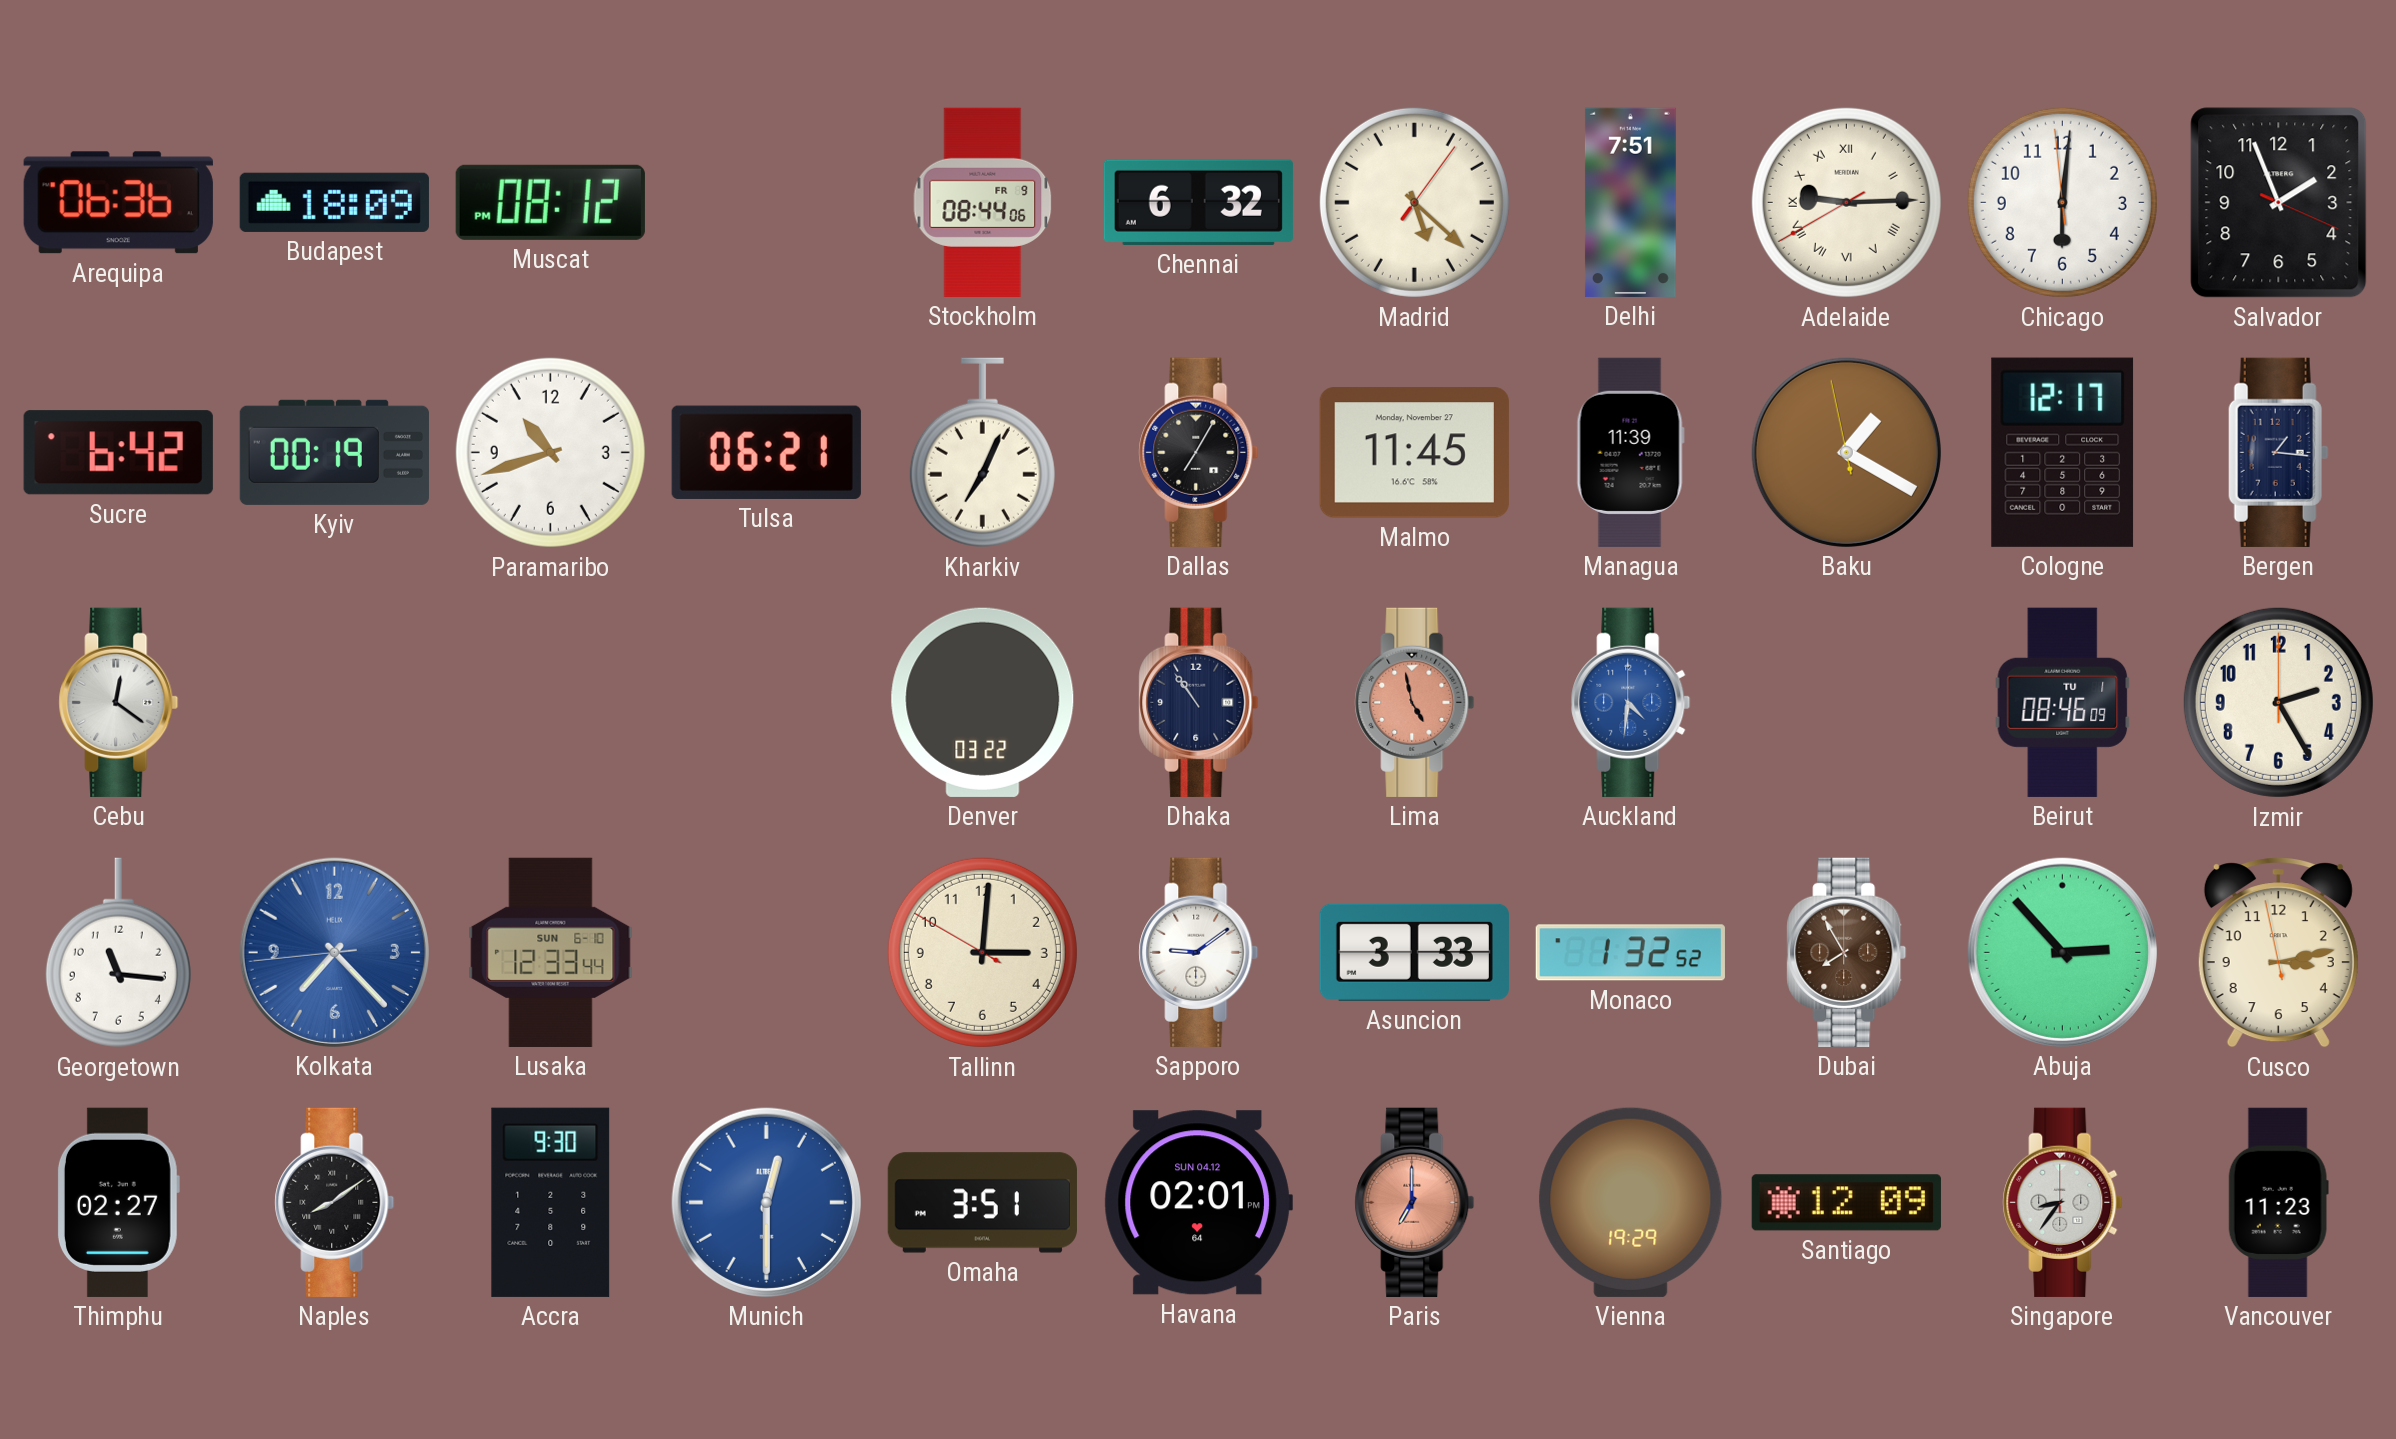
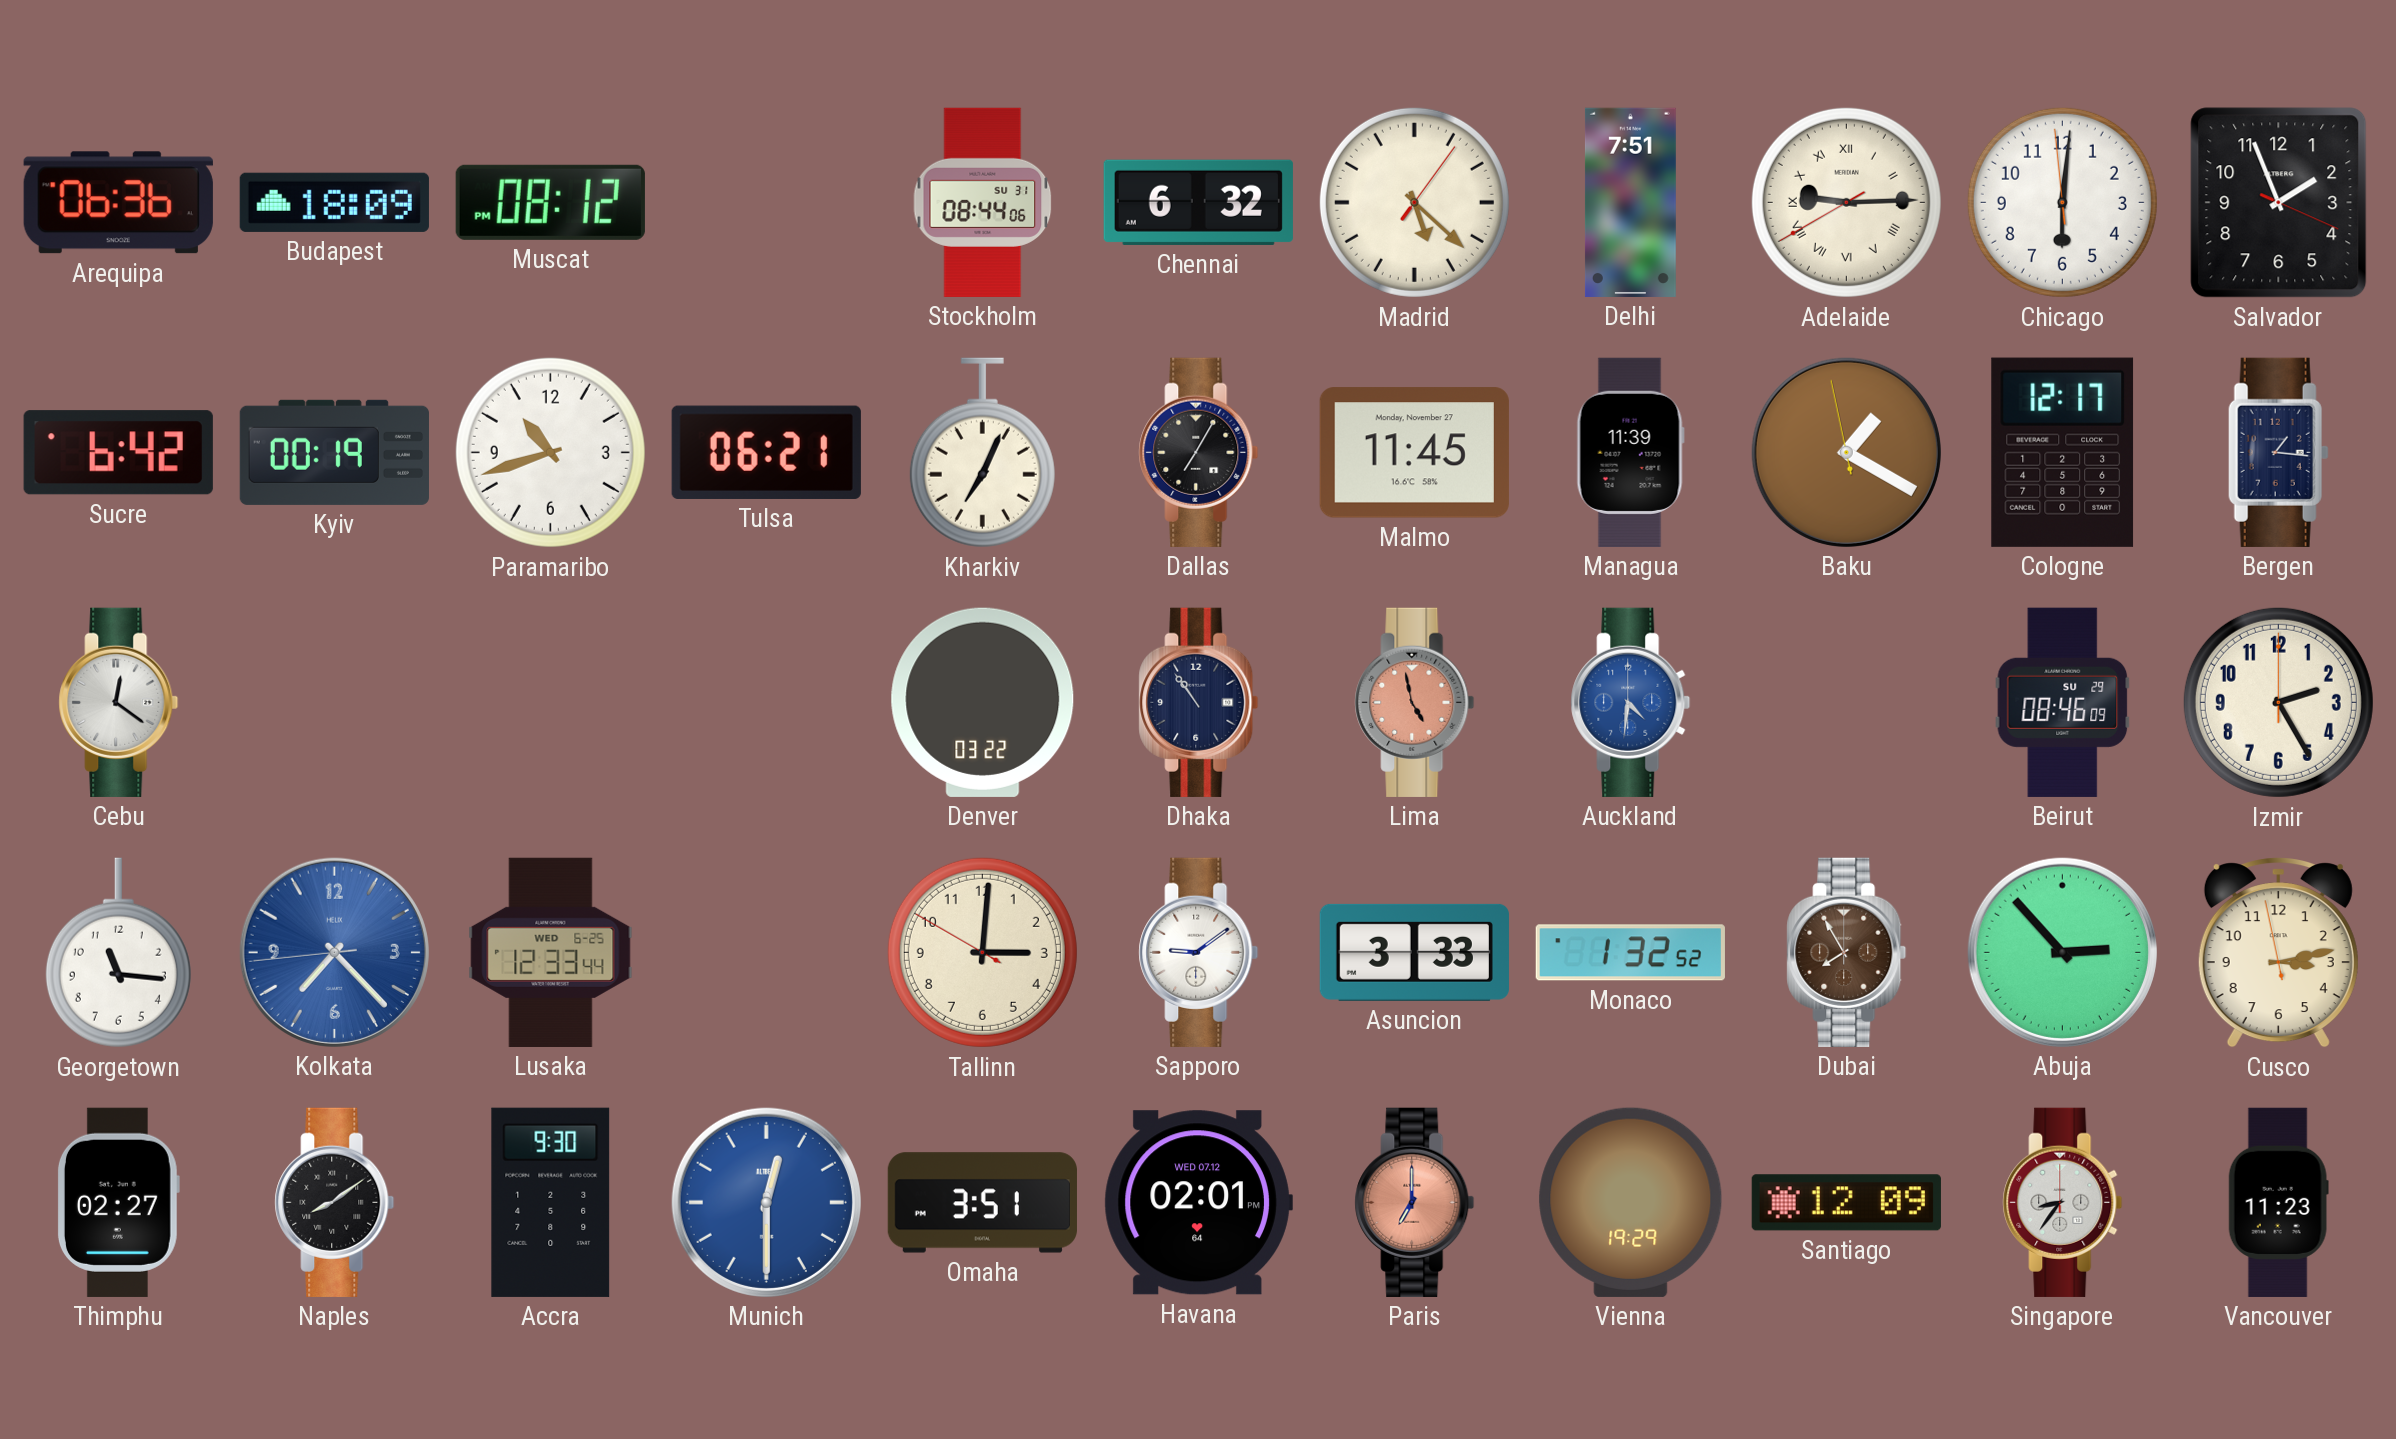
Stockholm date: FR 9 -> SU 31 (983, 202)
Beirut date: TU 1 -> SU 29 (2063, 702)
Lusaka date: SUN 6-10 -> WED 6-25 (551, 952)
Havana date: SUN 04.12 -> WED 07.12 (1198, 1203)
